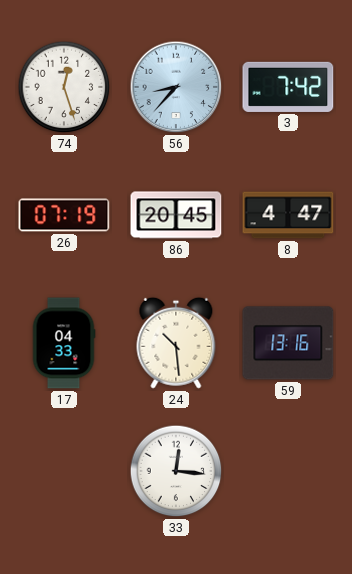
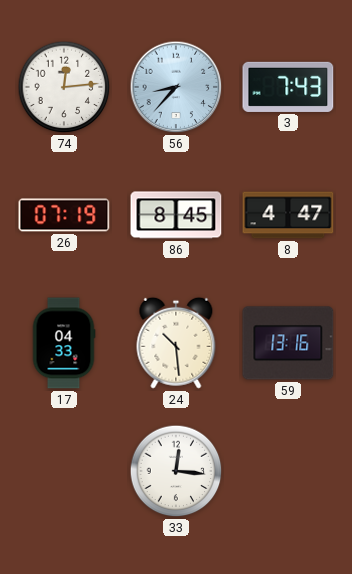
74: 12:27 -> 12:14 (64, 87)
3: 7:42 -> 7:43 (288, 87)
86: 20:45 -> 8:45 (176, 215)
